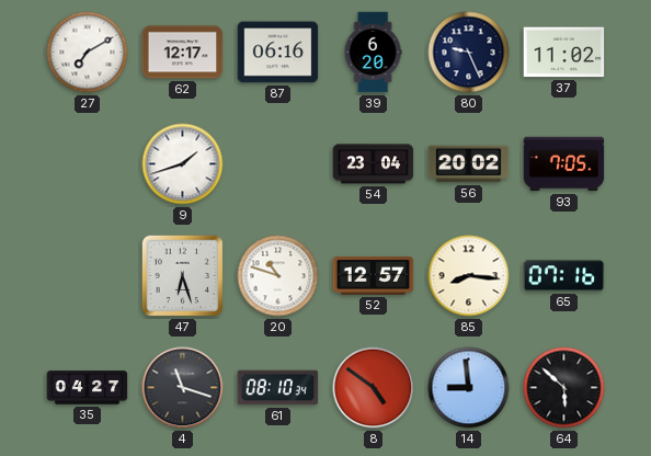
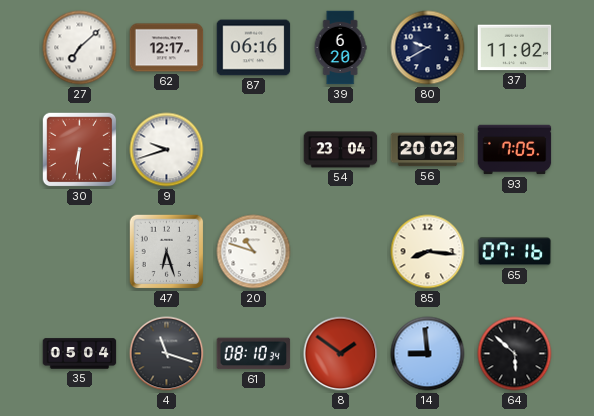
27: 7:10 -> 7:08 (80, 48)
80: 9:26 -> 9:40 (428, 48)
30: none -> 6:31 (80, 150)
9: 1:42 -> 9:42 (167, 150)
52: 12:57 -> none (374, 276)
35: 04:27 -> 05:04 (80, 354)
8: 4:51 -> 1:51 (341, 354)
